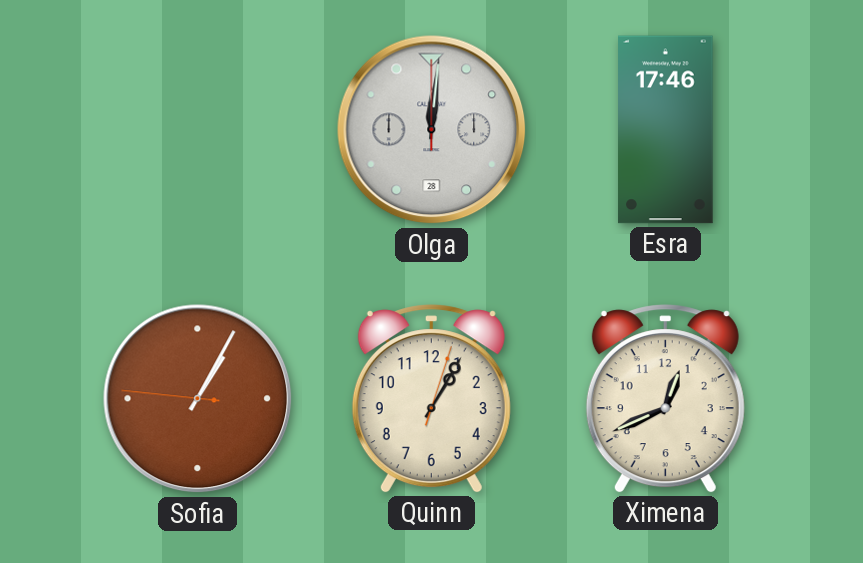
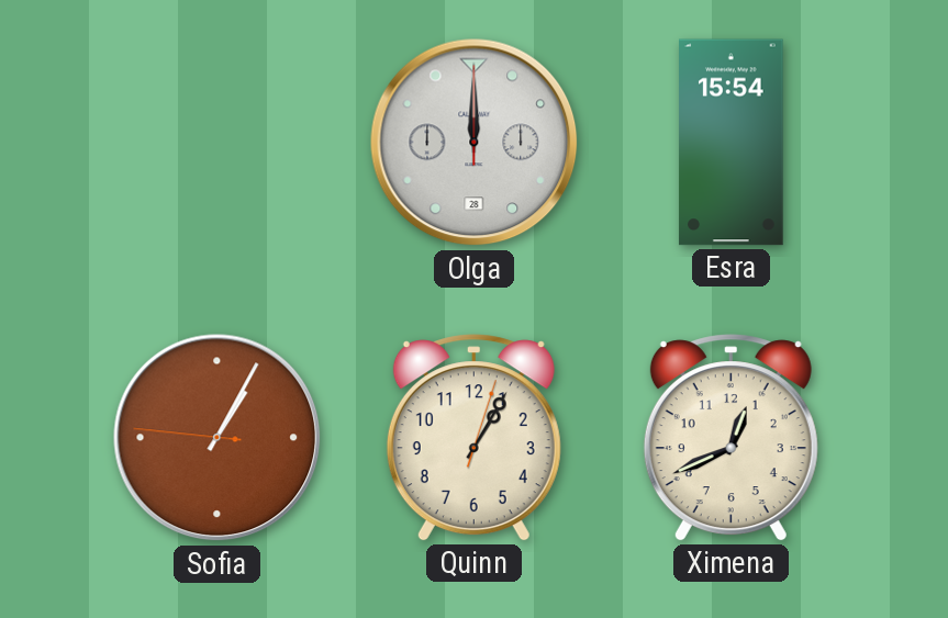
Olga: 12:01 -> 12:00 (475, 143)
Esra: 17:46 -> 15:54 (732, 143)
